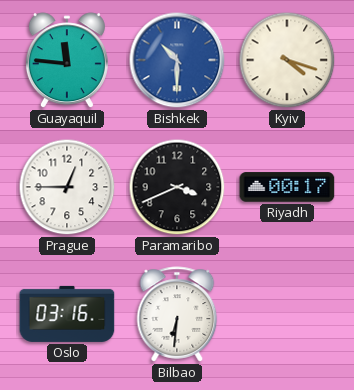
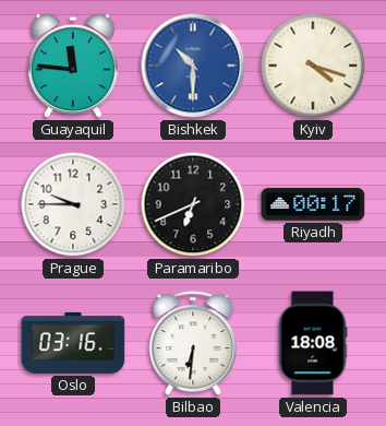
Prague: 12:45 -> 9:45 (73, 204)
Paramaribo: 3:41 -> 6:41 (193, 204)
Valencia: none -> 18:08 (313, 343)
